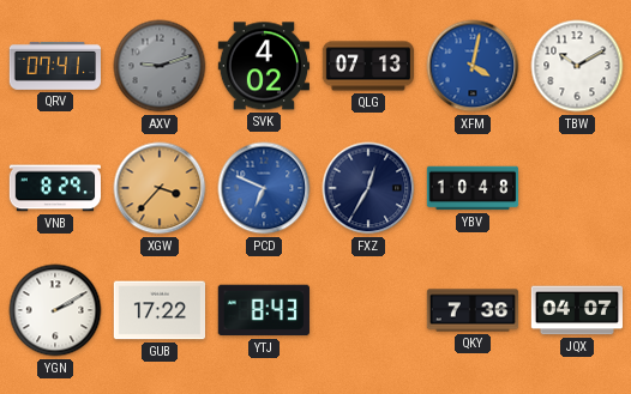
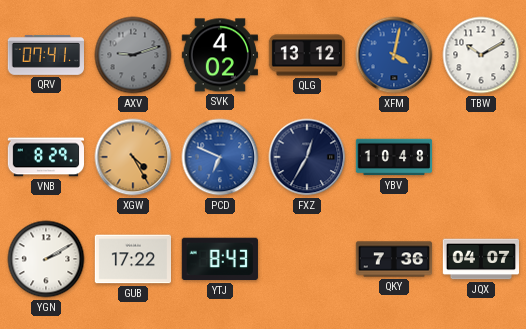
QLG: 07:13 -> 13:12 (307, 55)
XGW: 3:37 -> 4:25 (133, 157)
